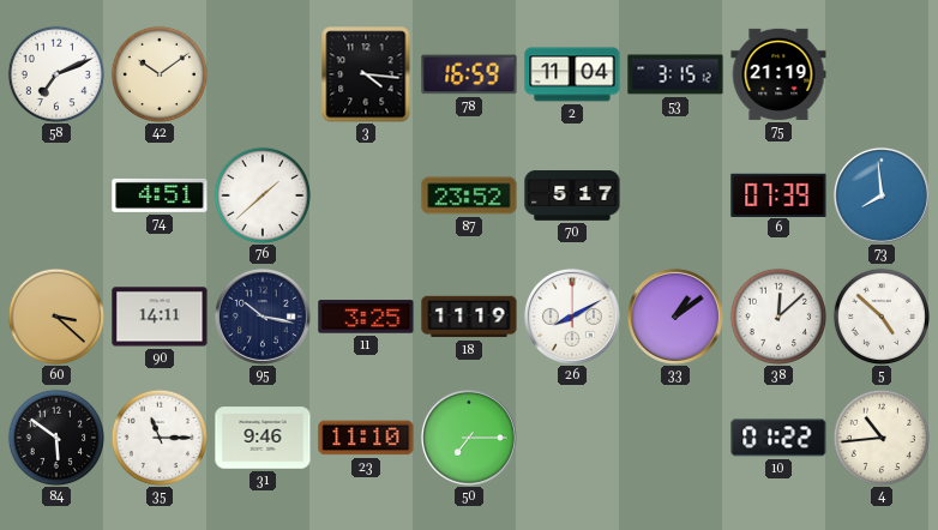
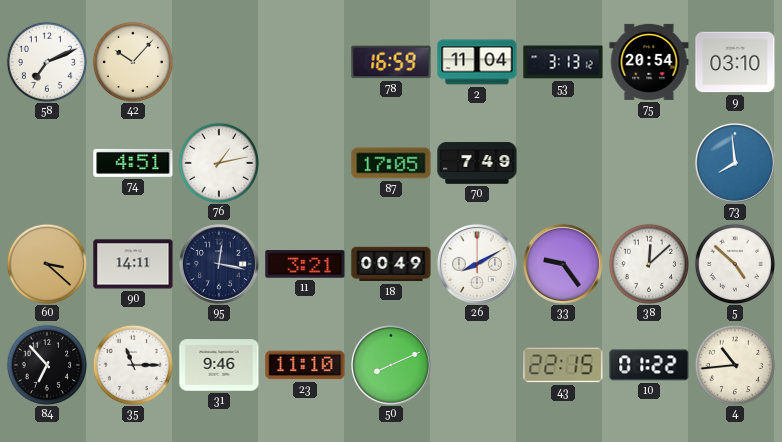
42: 10:09 -> 10:07 (132, 61)
3: 4:16 -> none (366, 74)
53: 3:15 -> 3:13 (563, 62)
75: 21:19 -> 20:54 (649, 62)
9: none -> 03:10 (735, 62)
76: 1:38 -> 1:13 (218, 162)
87: 23:52 -> 17:05 (391, 163)
70: 5:17 -> 7:49 (477, 163)
6: 07:39 -> none (778, 194)
95: 10:17 -> 12:17 (219, 264)
11: 3:25 -> 3:21 (305, 264)
18: 11:19 -> 00:49 (391, 264)
33: 1:09 -> 9:24 (563, 264)
84: 5:51 -> 6:53 (46, 364)
50: 7:15 -> 8:11 (391, 365)
43: none -> 22:15 (563, 365)
